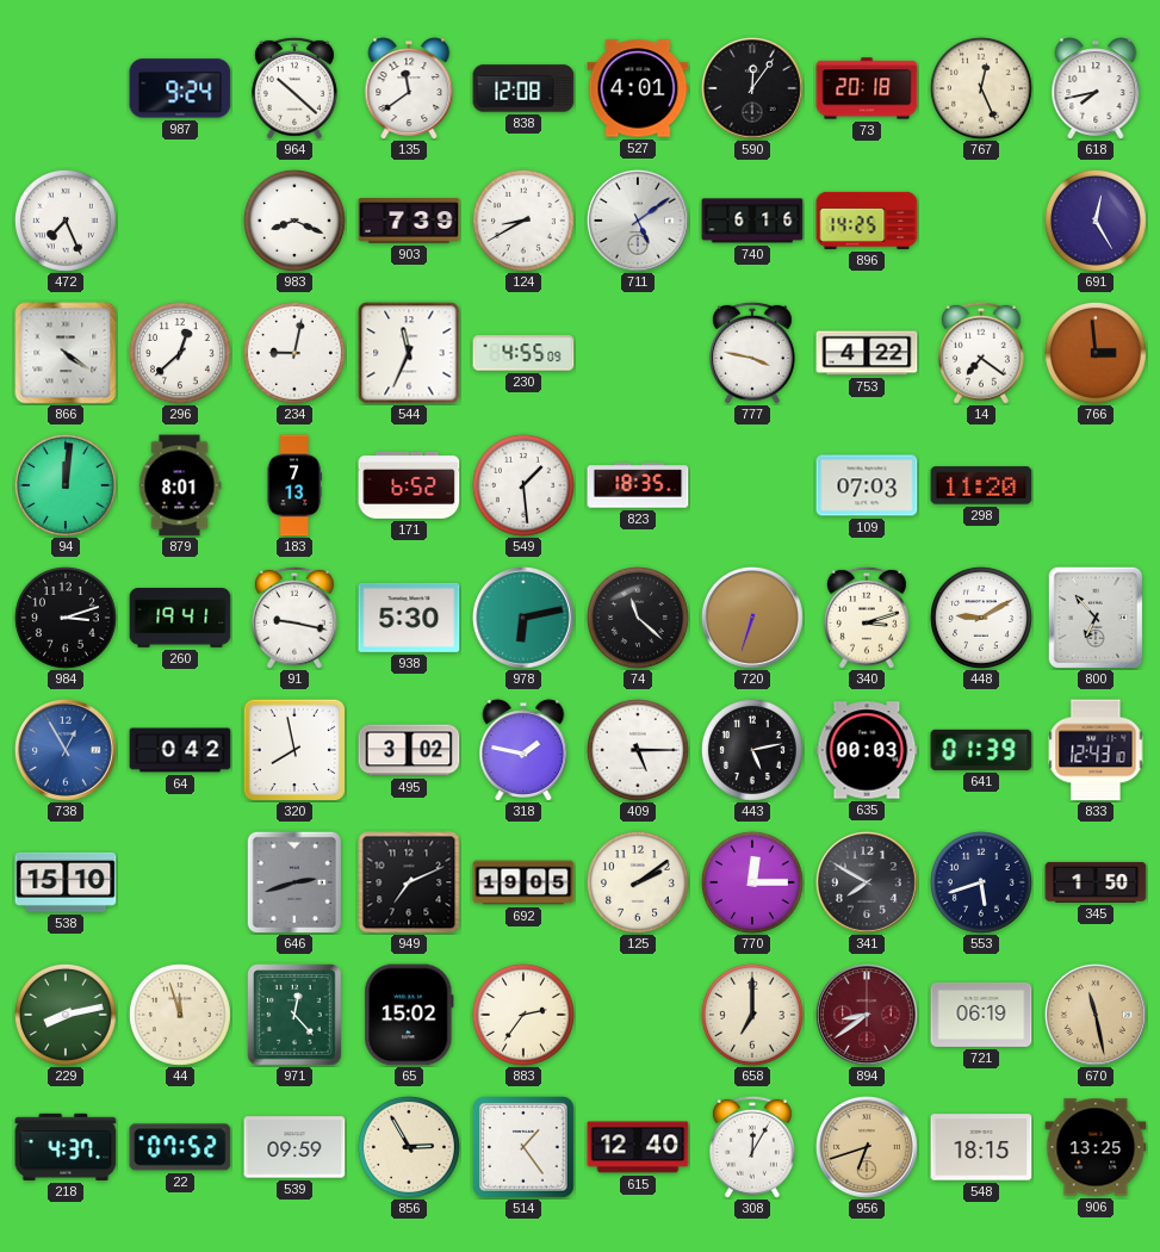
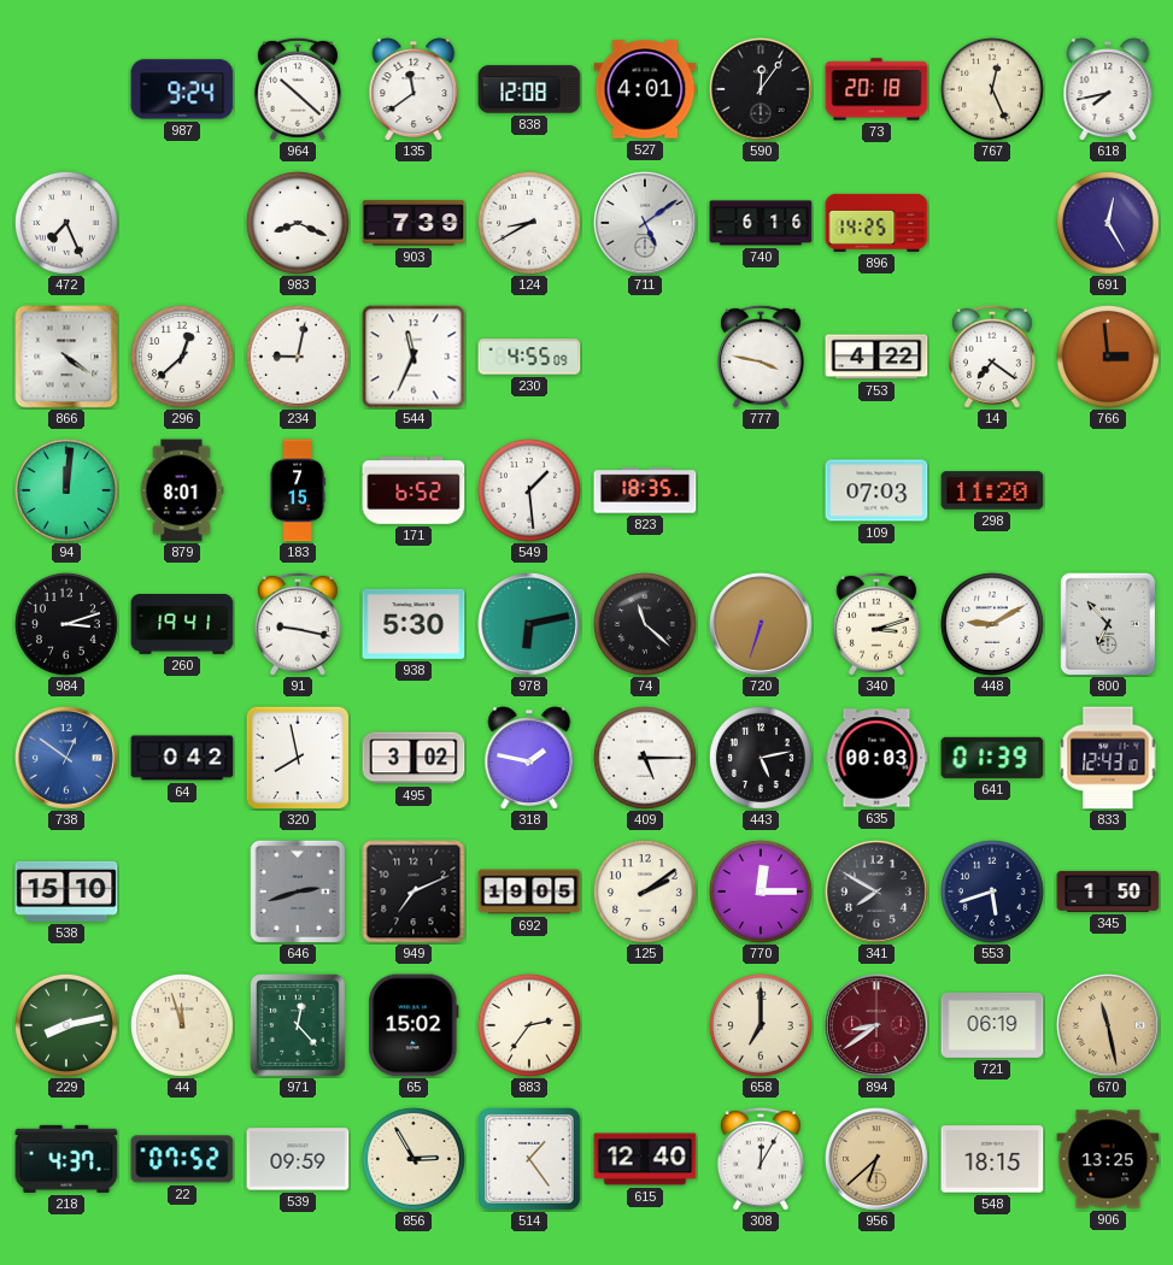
183: 7:13 -> 7:15 (298, 490)
738: 12:55 -> 12:51 (68, 759)
956: 6:42 -> 6:38 (878, 1160)
